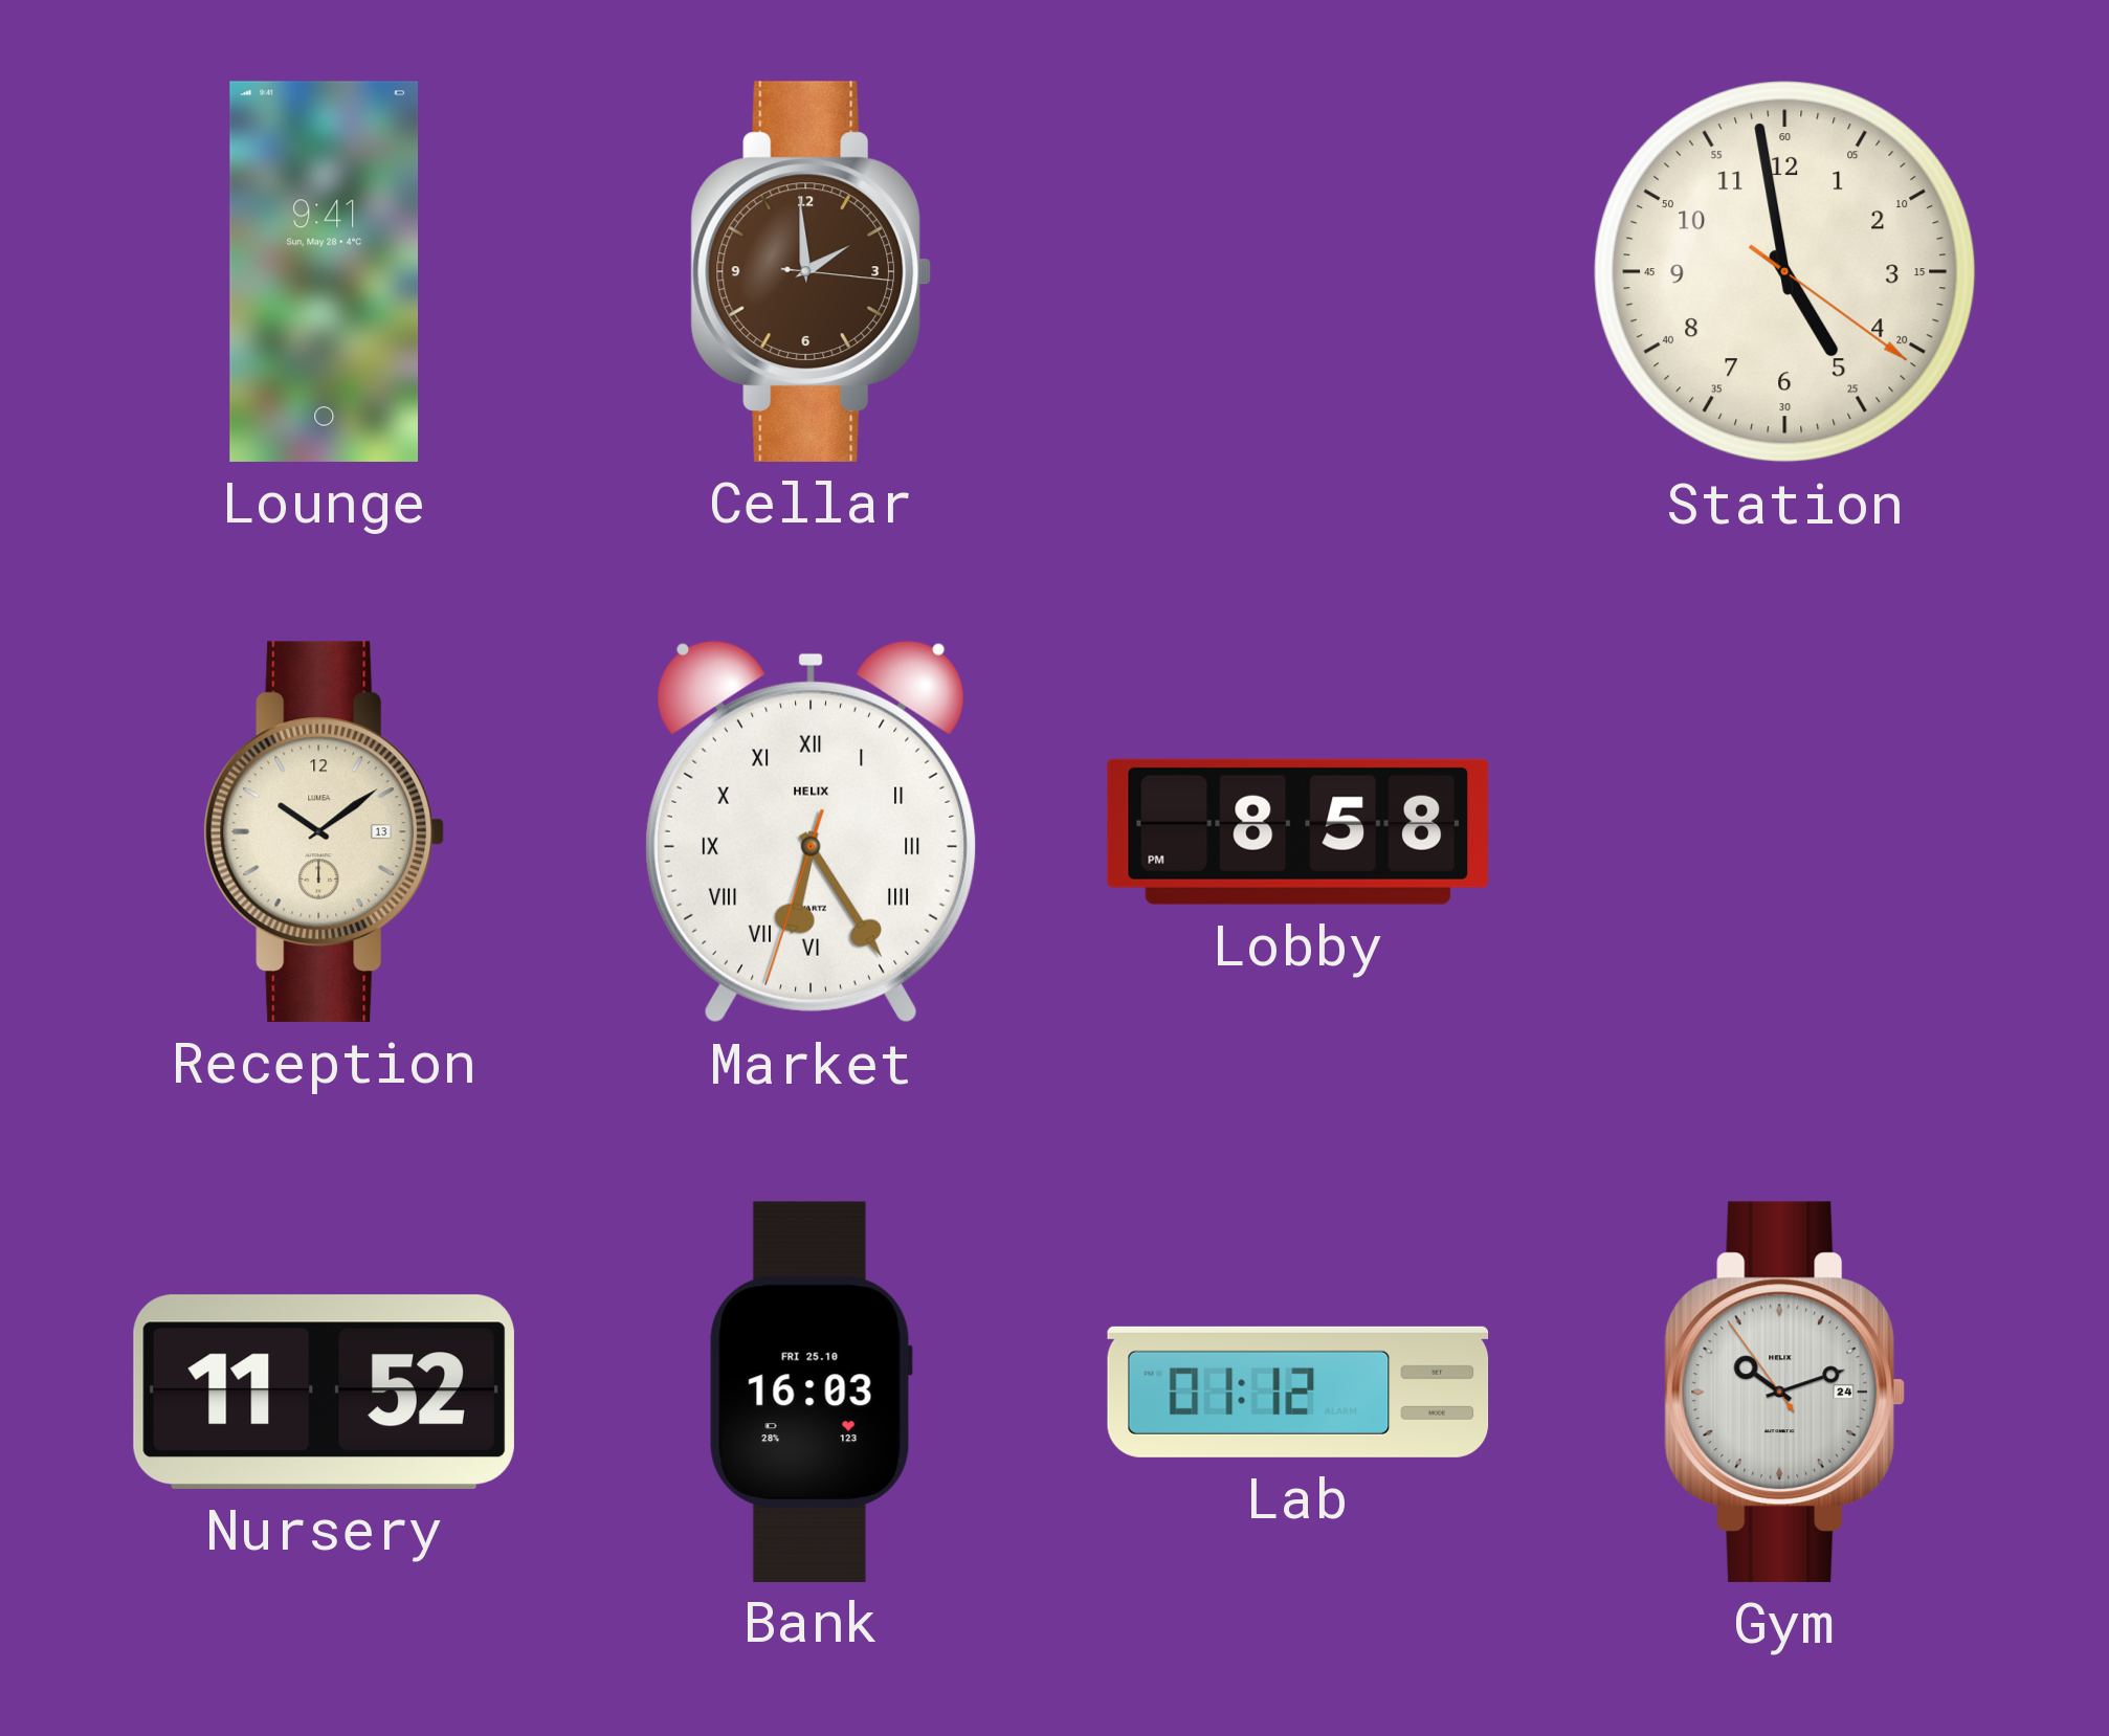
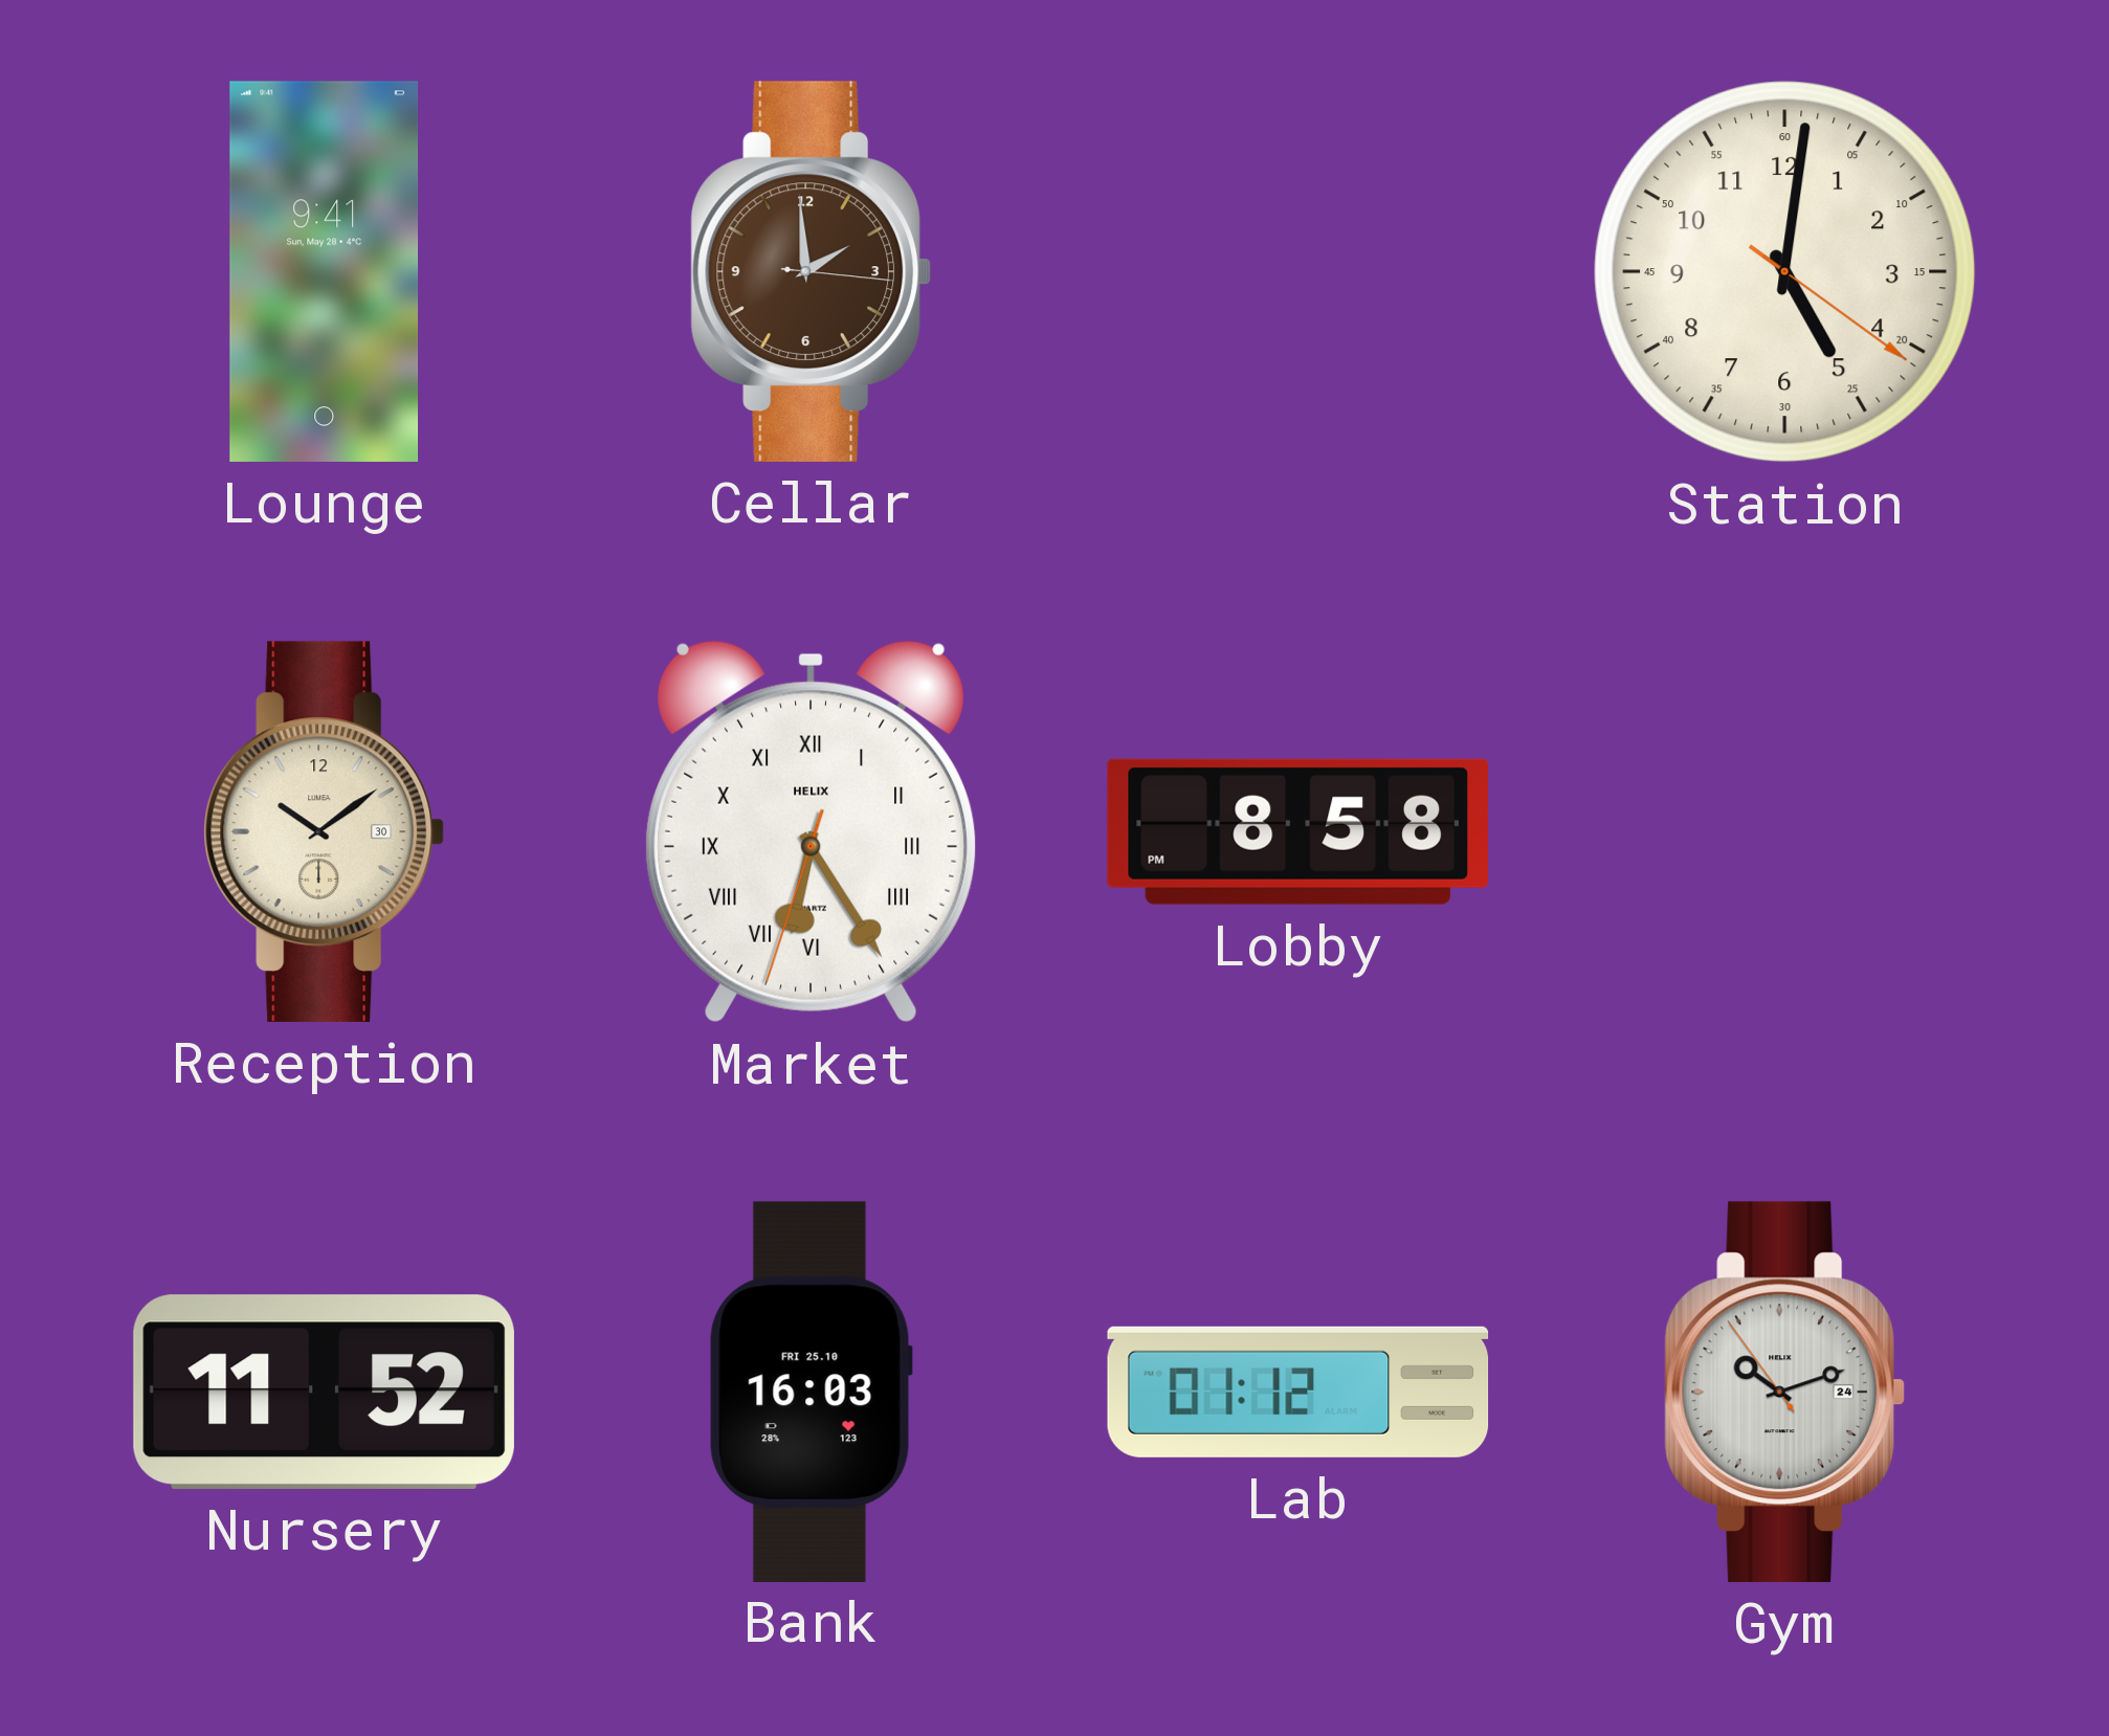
Station: 4:58 -> 5:01 (1785, 272)
Reception date: 13 -> 30 (325, 831)
